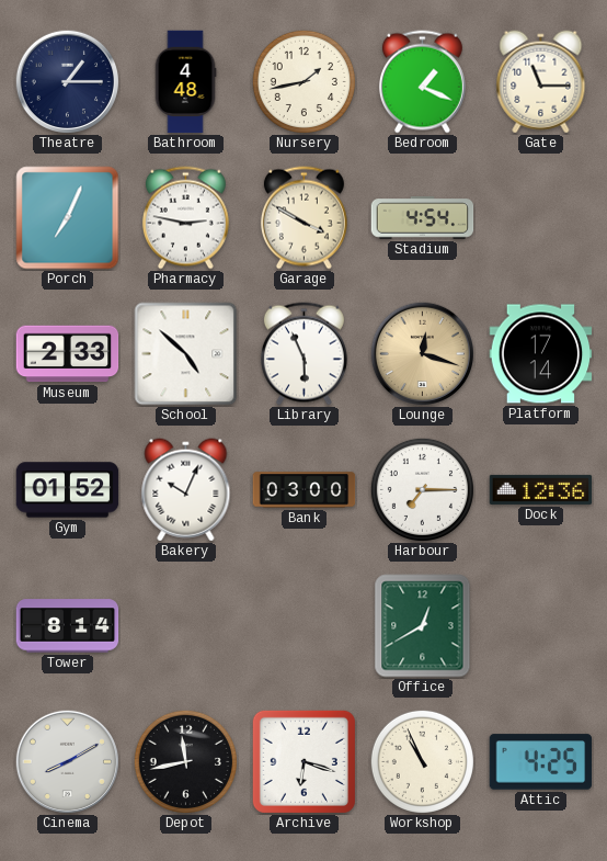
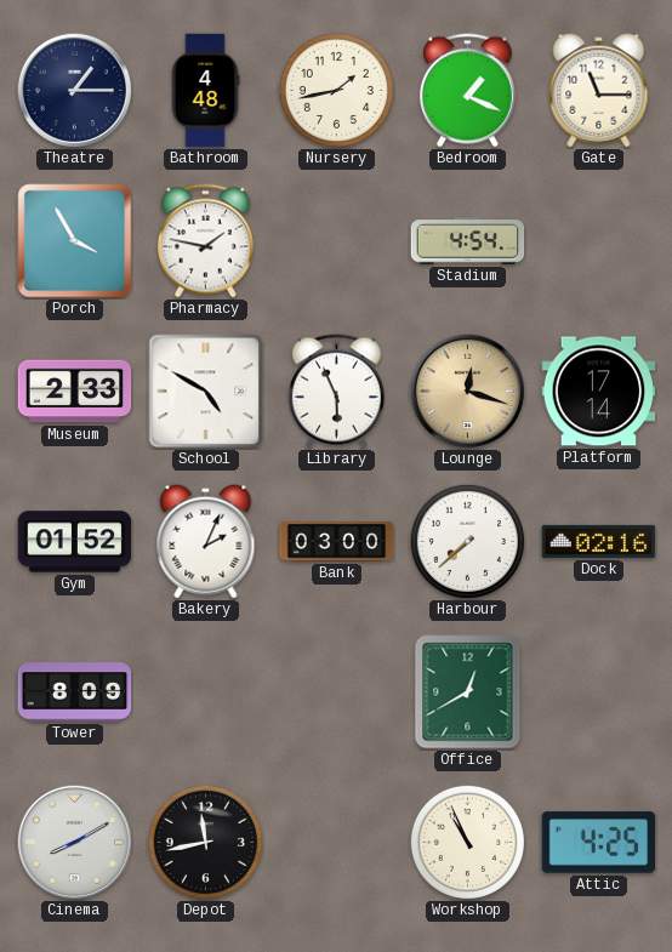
Porch: 7:04 -> 3:55 (75, 241)
Pharmacy: 2:47 -> 1:47 (205, 241)
Garage: 3:50 -> none (303, 218)
School: 4:52 -> 4:50 (206, 392)
Bakery: 10:04 -> 2:04 (206, 542)
Harbour: 7:15 -> 7:38 (467, 541)
Dock: 12:36 -> 02:16 (599, 541)
Tower: 8:14 -> 8:09 (75, 692)
Archive: 6:18 -> none (303, 761)
